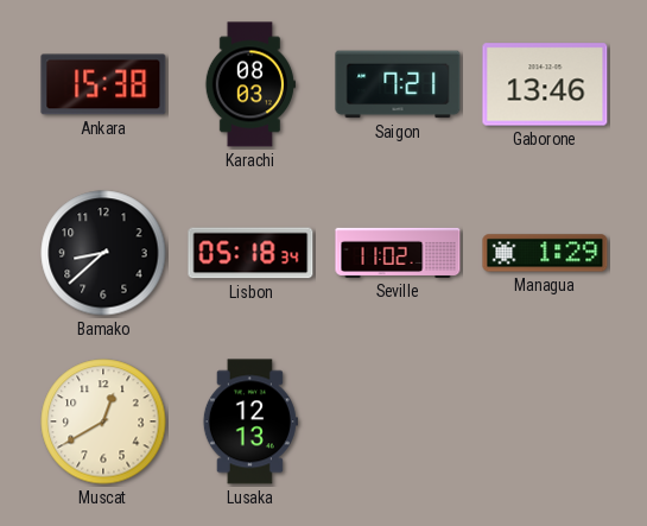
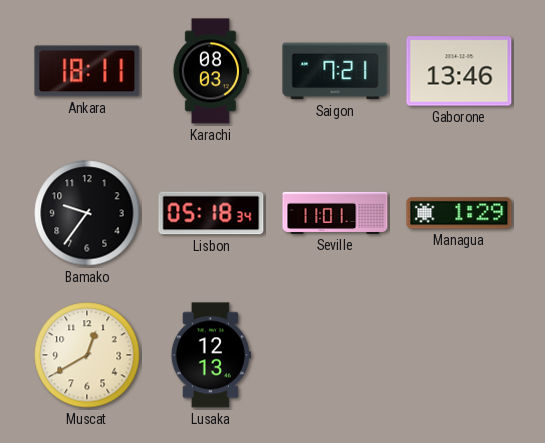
Ankara: 15:38 -> 18:11 (87, 71)
Bamako: 8:38 -> 9:36 (87, 213)
Seville: 11:02 -> 11:01 (335, 213)
